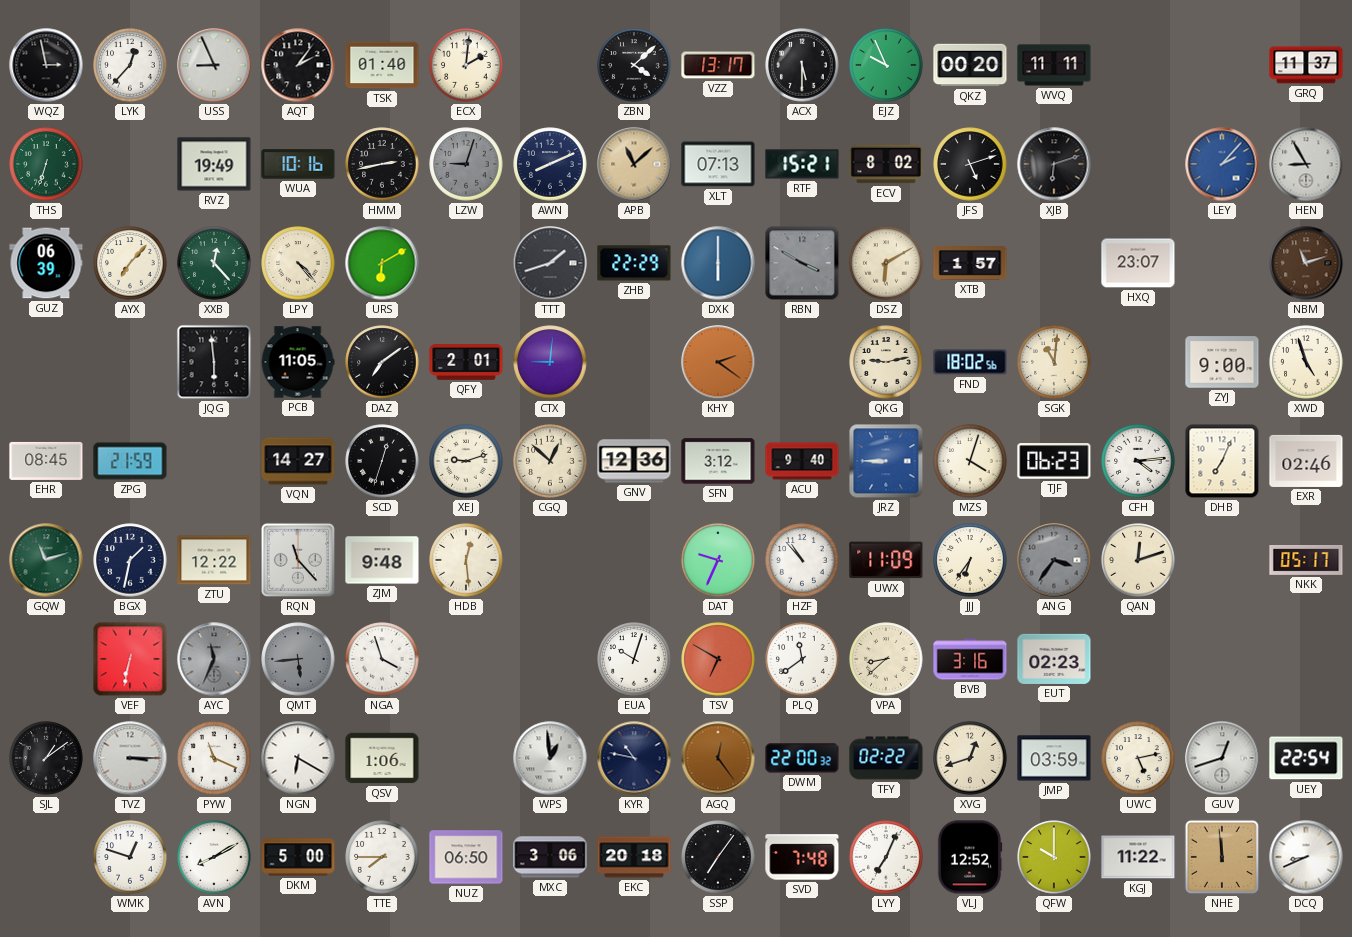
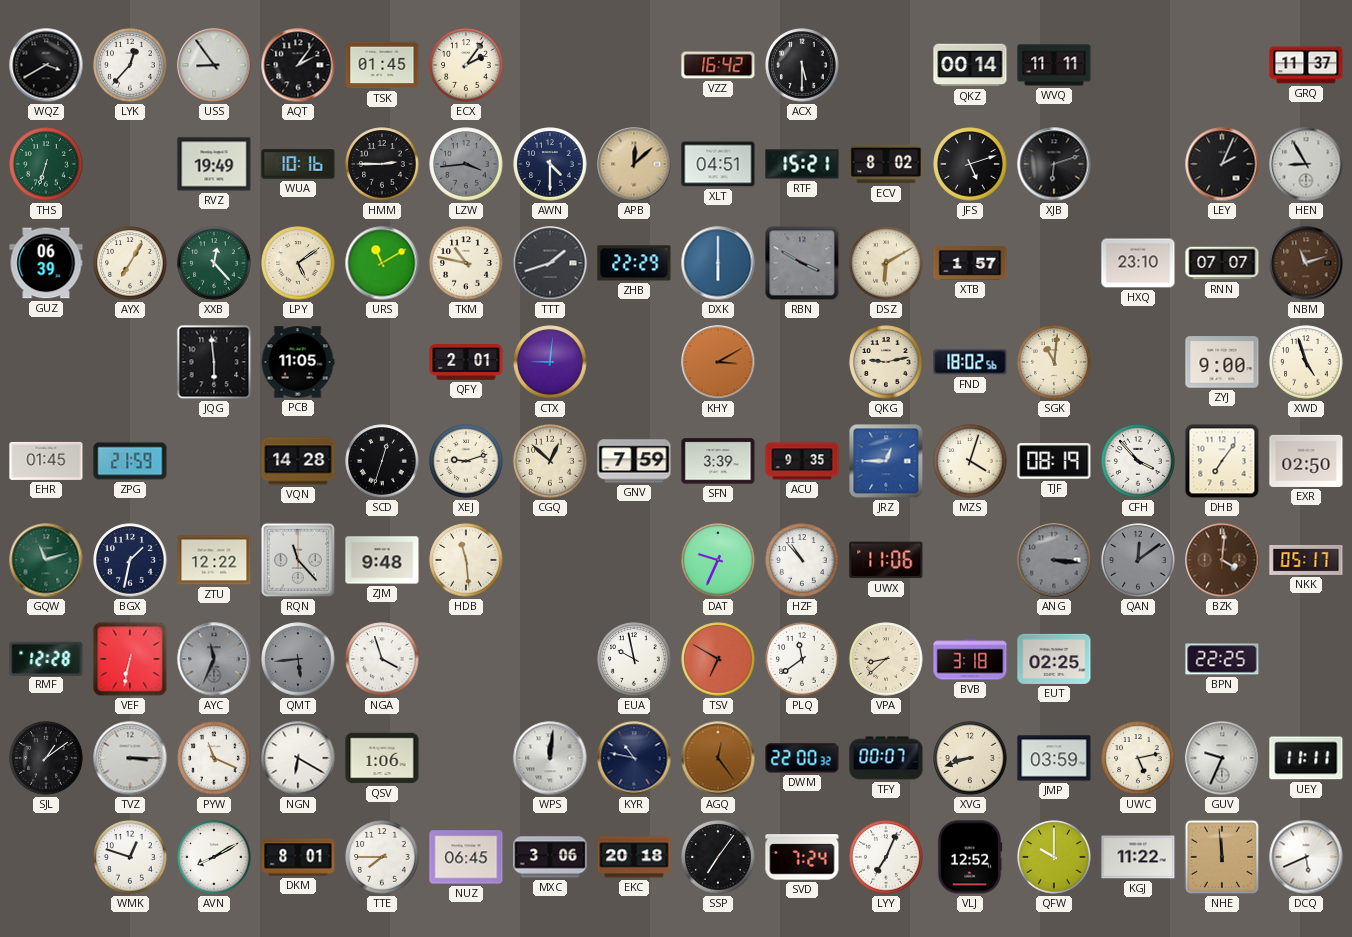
WQZ: 2:58 -> 3:40 (46, 65)
USS: 8:56 -> 8:54 (214, 65)
TSK: 01:40 -> 01:45 (382, 65)
ECX: 2:01 -> 2:06 (466, 65)
ZBN: 4:08 -> none (634, 65)
VZZ: 13:17 -> 16:42 (718, 65)
EJZ: 9:56 -> none (886, 65)
QKZ: 00:20 -> 00:14 (970, 65)
HMM: 2:43 -> 2:45 (382, 164)
LZW: 9:03 -> 3:44 (466, 164)
AWN: 8:11 -> 4:30 (550, 164)
APB: 11:08 -> 12:08 (634, 164)
XLT: 07:13 -> 04:51 (718, 164)
LEY: 2:07 -> 2:04 (1222, 164)
LEY dial: blue -> black (1222, 164)
AYX: 7:07 -> 7:05 (130, 263)
LPY: 4:23 -> 5:09 (298, 263)
URS: 6:10 -> 11:10 (382, 263)
TKM: none -> 10:47 (466, 263)
HXQ: 23:07 -> 23:10 (1138, 263)
RNN: none -> 07:07 (1222, 263)
DAZ: 7:09 -> none (382, 362)
KHY: 2:21 -> 3:10 (718, 362)
EHR: 08:45 -> 01:45 (46, 461)
VQN: 14:27 -> 14:28 (298, 461)
GNV: 12:36 -> 7:59 (634, 461)
SFN: 3:12 -> 3:39 (718, 461)
ACU: 9:40 -> 9:35 (802, 461)
JRZ: 8:45 -> 12:45 (886, 461)
TJF: 06:23 -> 08:19 (1054, 461)
CFH: 4:14 -> 3:53 (1138, 461)
DHB: 7:04 -> 7:06 (1222, 461)
EXR: 02:46 -> 02:50 (1306, 461)
HDB: 12:29 -> 11:29 (466, 560)
UWX: 11:09 -> 11:06 (886, 560)
JJJ: 6:36 -> none (970, 560)
ANG: 3:36 -> 3:16 (1054, 560)
QAN: 12:12 -> 12:09 (1138, 560)
QAN dial: cream -> grey (1138, 560)
BZK: none -> 4:01 (1222, 560)
RMF: none -> 12:28 (46, 658)
EUA: 10:03 -> 9:58 (634, 659)
BVB: 3:16 -> 3:18 (970, 659)
EUT: 02:23 -> 02:25 (1054, 659)
BPN: none -> 22:25 (1222, 659)
WPS: 12:59 -> 12:01 (550, 758)
TFY: 02:22 -> 00:07 (886, 758)
XVG: 12:42 -> 8:42 (970, 758)
GUV: 12:42 -> 9:34 (1222, 758)
UEY: 22:54 -> 11:11 (1306, 758)
DKM: 5:00 -> 8:01 (298, 857)
NUZ: 06:50 -> 06:45 (466, 857)
SVD: 7:48 -> 7:24 (802, 857)
DCQ: 8:41 -> 5:41 (1306, 857)
